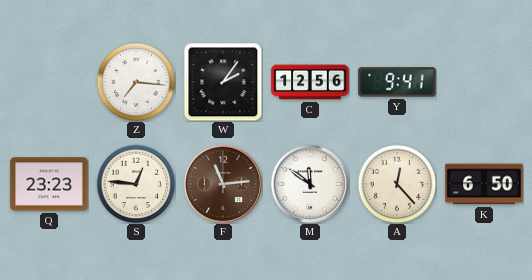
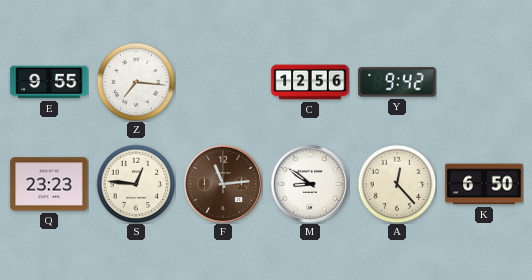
E: none -> 9:55 (49, 82)
W: 2:06 -> none (223, 82)
Y: 9:41 -> 9:42 (397, 82)
M: 11:51 -> 8:51 (309, 183)
